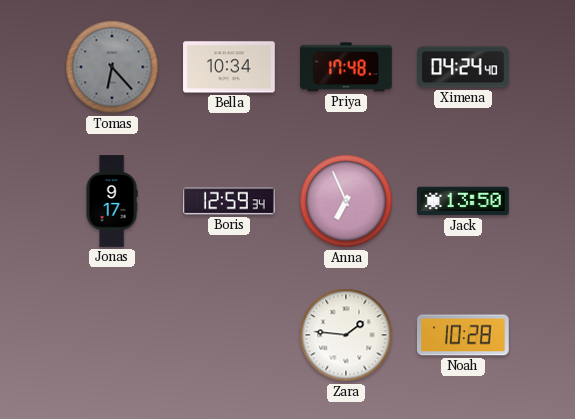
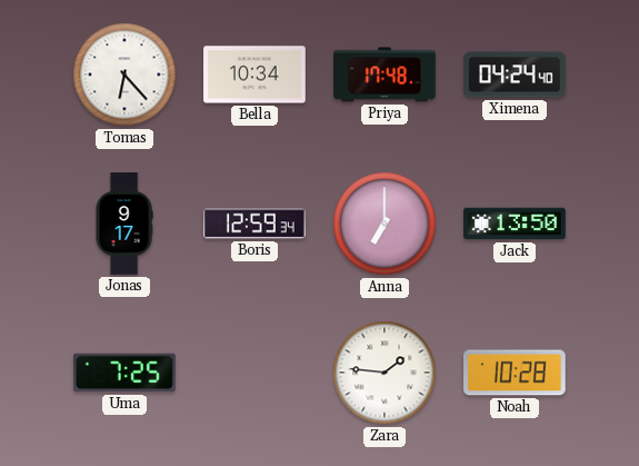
Tomas dial: grey -> white (124, 75)
Anna: 6:56 -> 7:00 (385, 224)
Uma: none -> 7:25 (126, 373)
